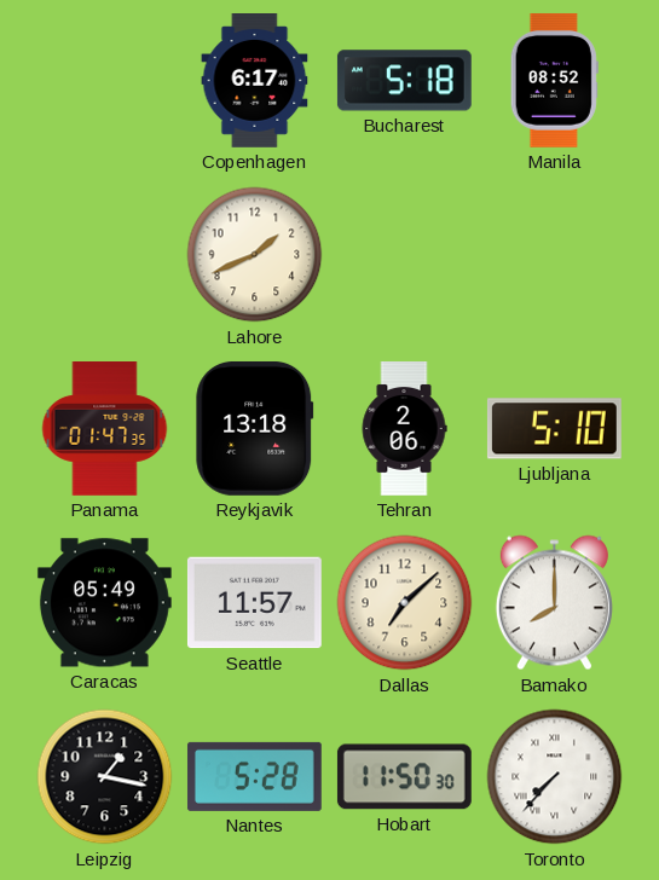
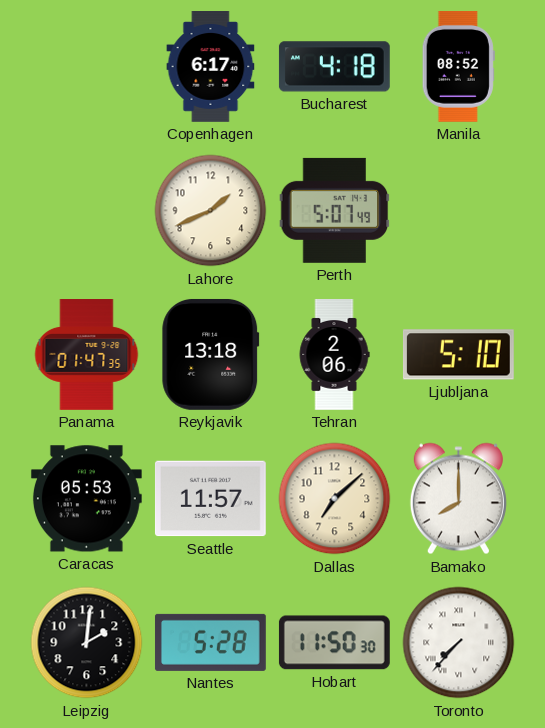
Bucharest: 5:18 -> 4:18 (334, 67)
Perth: none -> 5:07 (335, 210)
Caracas: 05:49 -> 05:53 (86, 499)
Leipzig: 1:17 -> 2:01 (87, 643)
